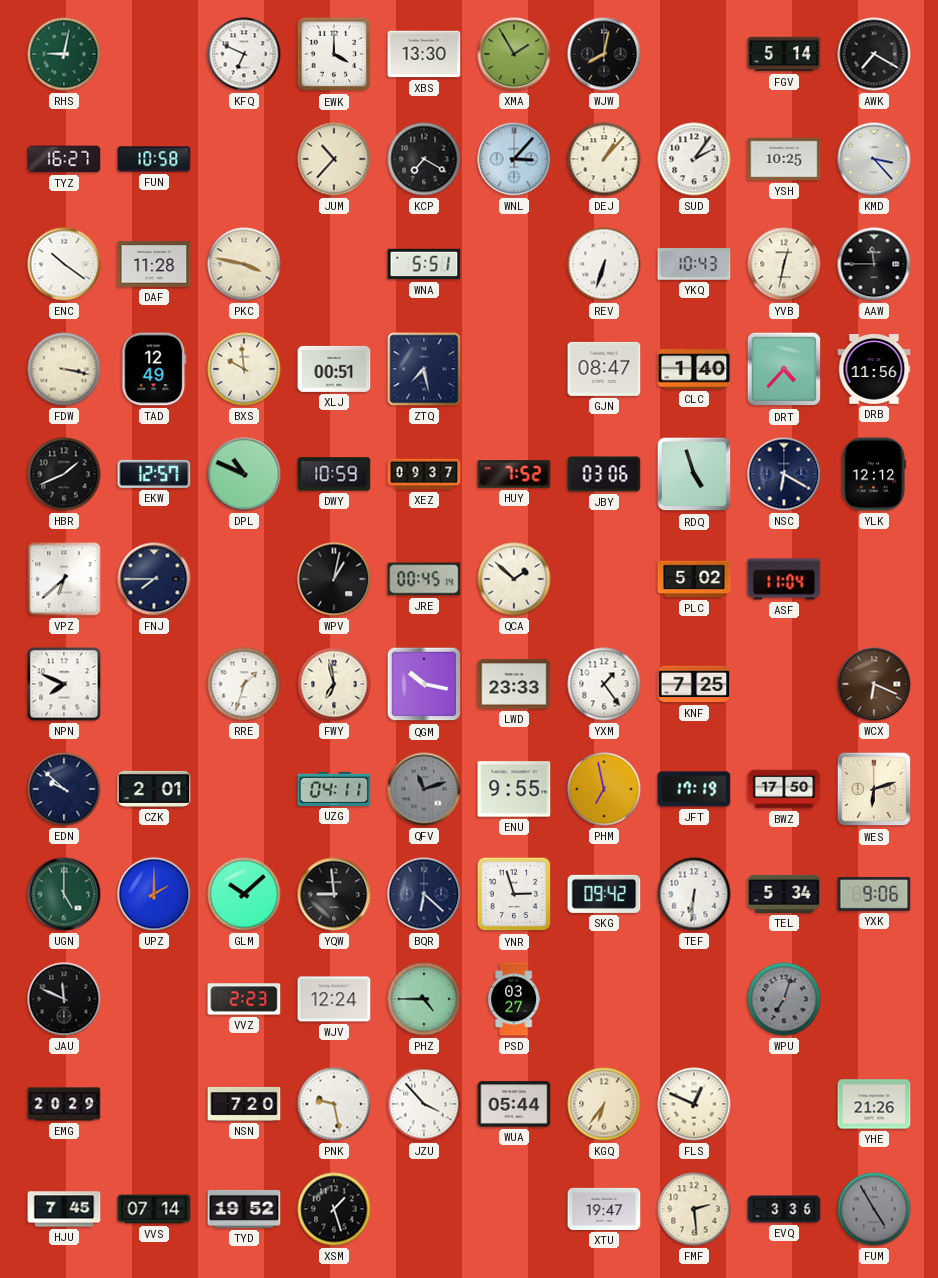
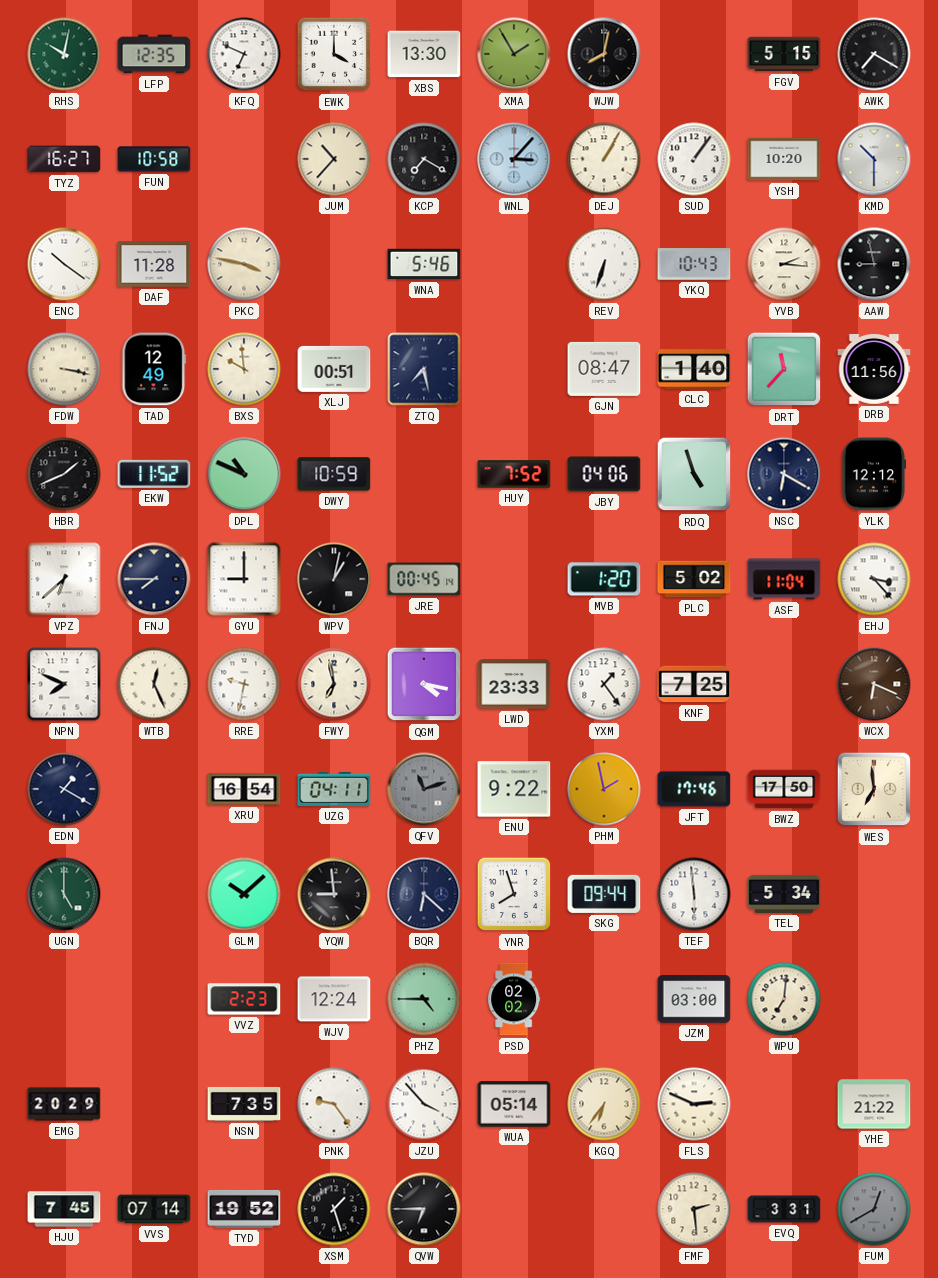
RHS: 9:02 -> 10:02 (64, 54)
LFP: none -> 12:35 (154, 54)
FGV: 5:14 -> 5:15 (784, 54)
DEJ: 1:07 -> 1:05 (604, 159)
SUD: 2:06 -> 1:06 (694, 159)
YSH: 10:25 -> 10:20 (784, 159)
KMD: 3:23 -> 10:30 (874, 159)
WNA: 5:51 -> 5:46 (424, 264)
YVB: 12:32 -> 2:16 (784, 264)
AAW: 11:45 -> 8:58 (874, 264)
DRT: 4:37 -> 11:37 (784, 369)
EKW: 12:57 -> 11:52 (154, 474)
XEZ: 09:37 -> none (424, 474)
JBY: 03:06 -> 04:06 (604, 474)
GYU: none -> 9:00 (244, 579)
QCA: 1:52 -> none (514, 579)
MVB: none -> 1:20 (604, 579)
EHJ: none -> 3:23 (874, 579)
WTB: none -> 12:26 (154, 684)
RRE: 1:33 -> 9:32 (244, 684)
QGM: 10:17 -> 4:17 (424, 684)
EDN: 9:52 -> 1:20 (64, 789)
CZK: 2:01 -> none (154, 789)
XRU: none -> 16:54 (244, 789)
ENU: 9:55 -> 9:22 (514, 789)
PHM: 6:58 -> 1:58 (604, 789)
JFT: 17:19 -> 17:46 (694, 789)
WES: 6:12 -> 6:59 (874, 789)
UPZ: 2:00 -> none (154, 894)
YNR: 2:57 -> 7:57 (514, 894)
SKG: 09:42 -> 09:44 (604, 894)
TEF: 6:31 -> 5:59 (694, 894)
YXK: 9:06 -> none (874, 894)
JAU: 11:49 -> none (64, 999)
PSD: 03:27 -> 02:02 (514, 999)
JZM: none -> 03:00 (694, 999)
WPU: 7:03 -> 7:01 (784, 999)
WPU dial: grey -> cream (784, 999)
NSN: 7:20 -> 7:35 (244, 1104)
PNK: 9:28 -> 9:24 (334, 1104)
WUA: 05:44 -> 05:14 (514, 1104)
FLS: 12:49 -> 2:49 (694, 1104)
YHE: 21:26 -> 21:22 (874, 1104)
QVW: none -> 6:45 (424, 1209)
XTU: 19:47 -> none (604, 1209)
EVQ: 3:36 -> 3:31 (784, 1209)
FUM: 4:55 -> 12:40 (874, 1209)
